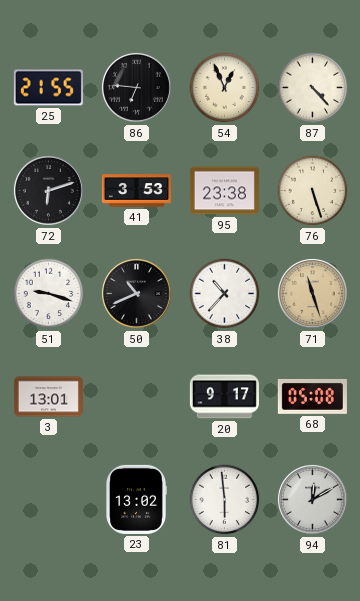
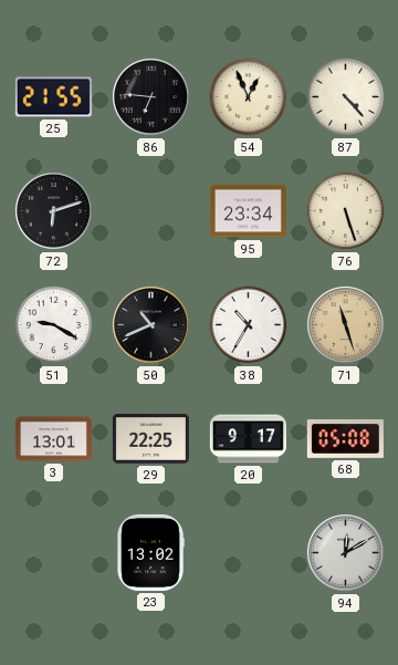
41: 3:53 -> none (136, 191)
95: 23:38 -> 23:34 (248, 211)
51: 9:18 -> 9:20 (54, 325)
38: 10:37 -> 10:35 (249, 325)
29: none -> 22:25 (150, 439)
81: 5:59 -> none (225, 500)
